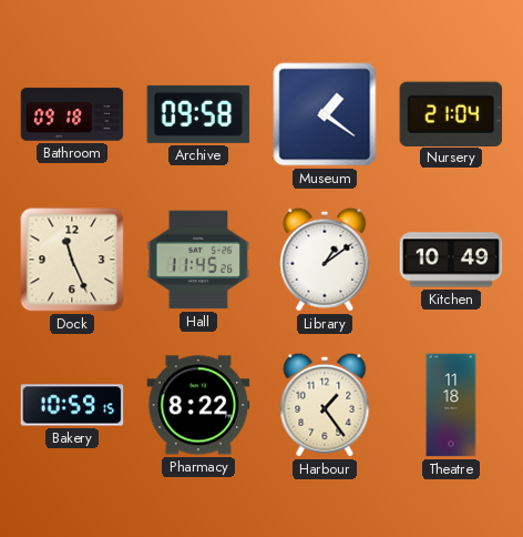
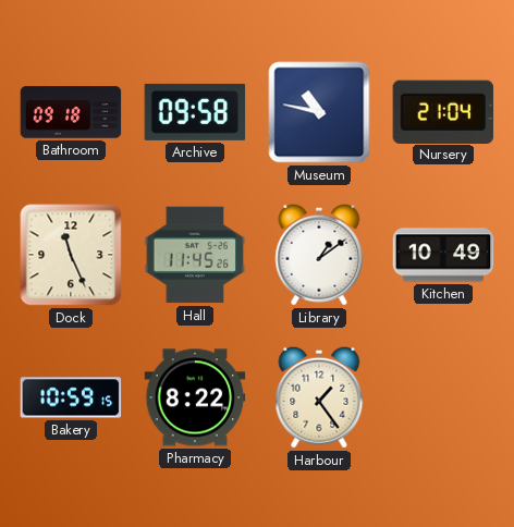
Museum: 1:21 -> 10:47 (319, 112)
Theatre: 11:18 -> none (451, 405)
